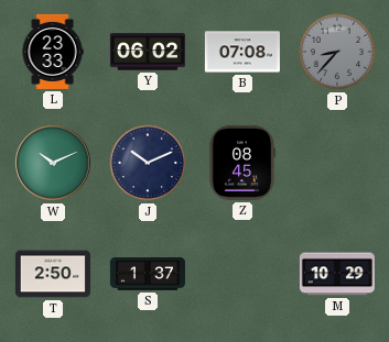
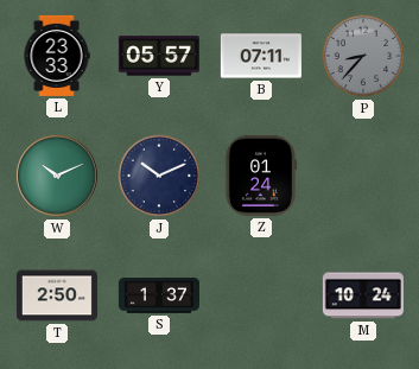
Y: 06:02 -> 05:57 (159, 56)
B: 07:08 -> 07:11 (261, 56)
Z: 08:45 -> 01:24 (261, 176)
M: 10:29 -> 10:24 (363, 295)
